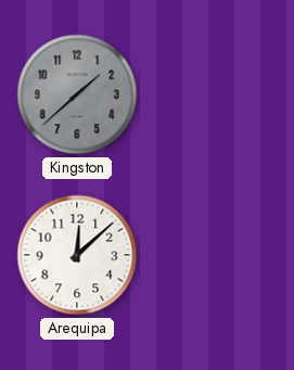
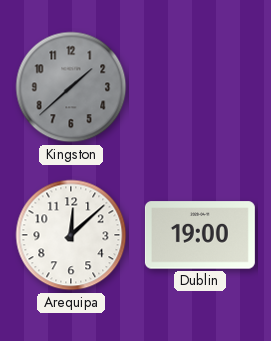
Dublin: none -> 19:00 (200, 235)
